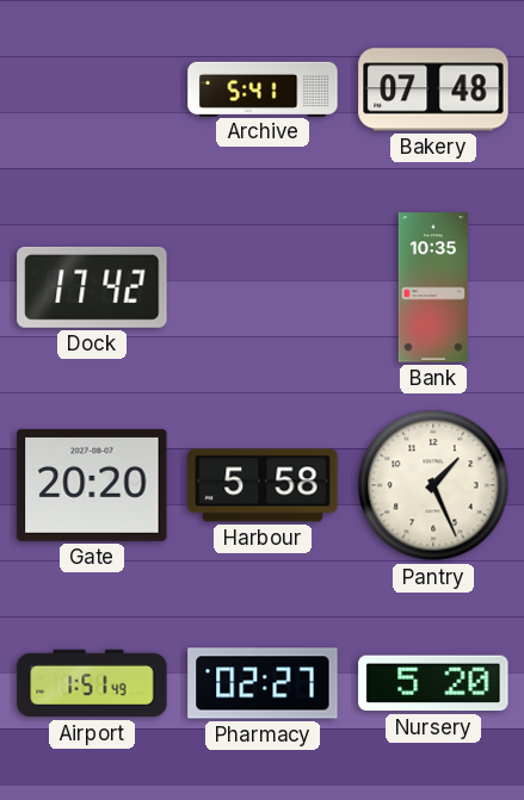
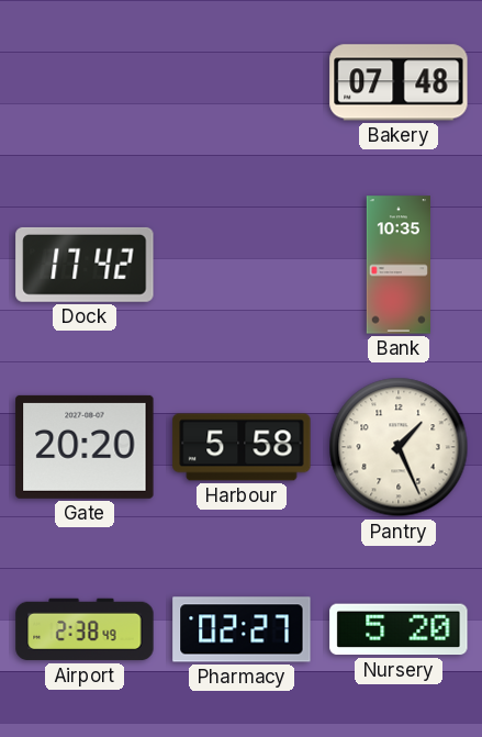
Archive: 5:41 -> none (263, 88)
Airport: 1:51 -> 2:38 (85, 629)
